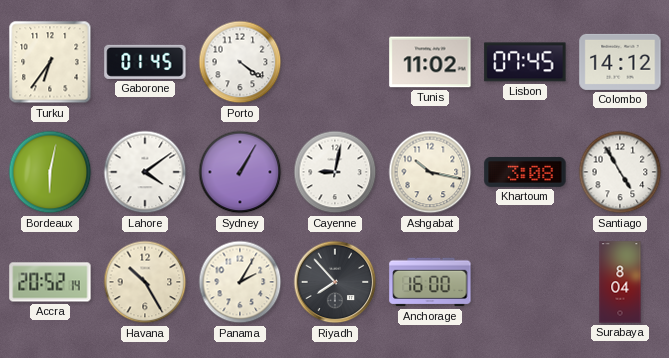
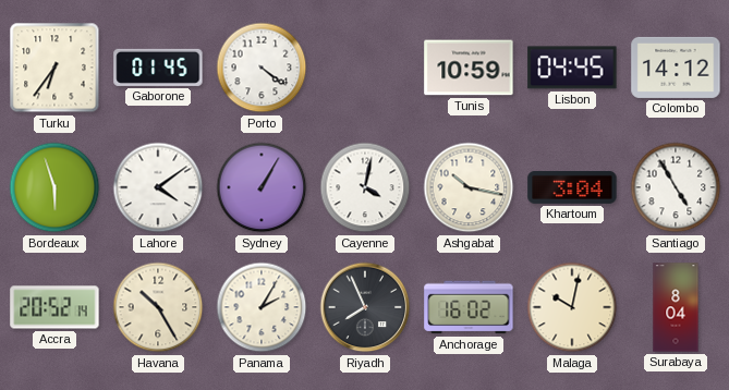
Tunis: 11:02 -> 10:59 (469, 68)
Lisbon: 07:45 -> 04:45 (572, 68)
Bordeaux: 6:02 -> 5:57 (54, 187)
Cayenne: 9:02 -> 4:02 (365, 187)
Khartoum: 3:08 -> 3:04 (572, 187)
Riyadh: 7:53 -> 7:56 (365, 307)
Anchorage: 16:00 -> 16:02 (469, 307)
Malaga: none -> 10:02 (572, 307)
